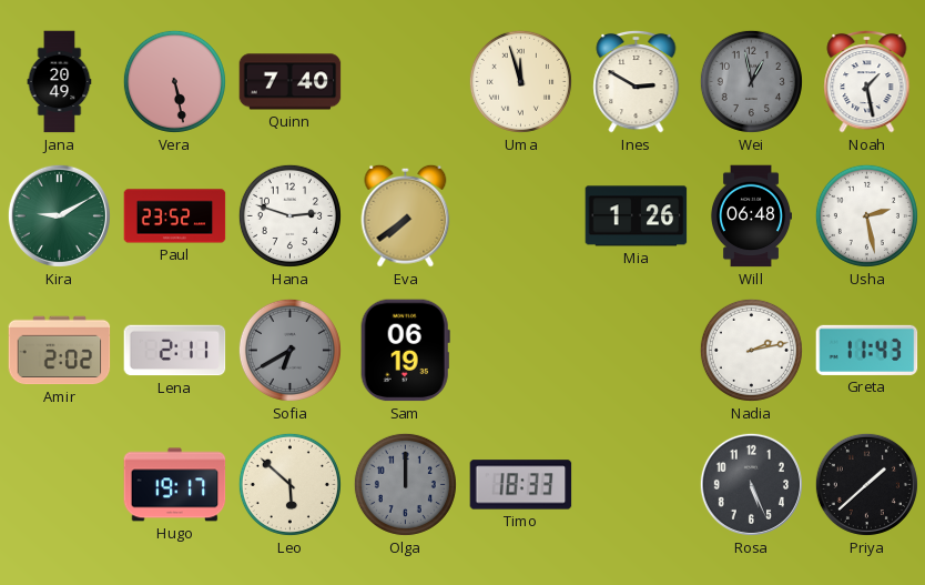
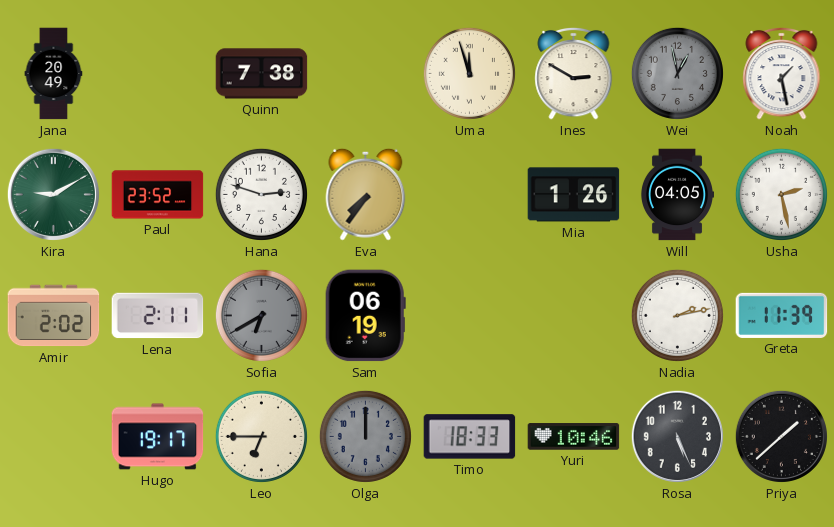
Vera: 5:28 -> none (174, 81)
Quinn: 7:40 -> 7:38 (262, 74)
Eva: 7:39 -> 7:36 (366, 194)
Will: 06:48 -> 04:05 (676, 195)
Greta: 11:43 -> 11:39 (782, 315)
Leo: 5:52 -> 6:45 (261, 436)
Yuri: none -> 10:46 (574, 437)
